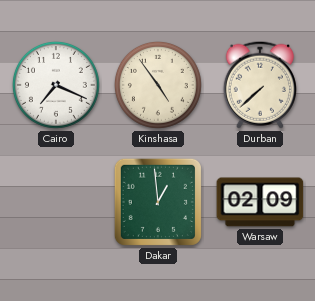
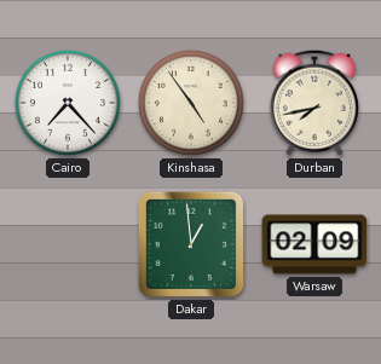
Cairo: 7:19 -> 7:23 (68, 103)
Durban: 7:38 -> 7:43 (314, 103)
